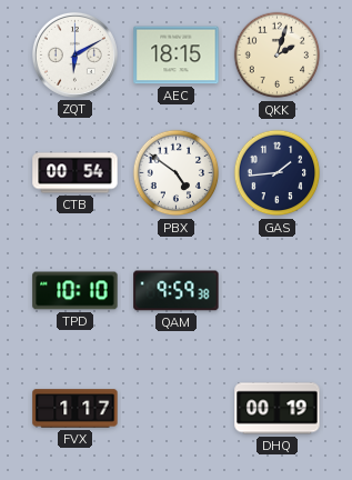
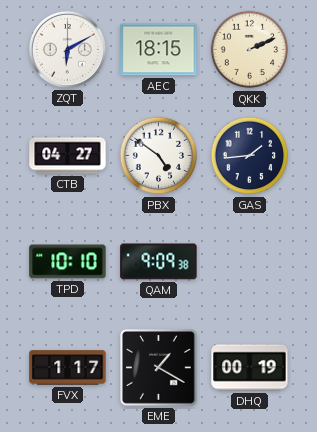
QKK: 2:03 -> 2:11 (250, 50)
CTB: 00:54 -> 04:27 (68, 156)
QAM: 9:59 -> 9:09 (159, 262)
EME: none -> 1:20 (159, 368)
